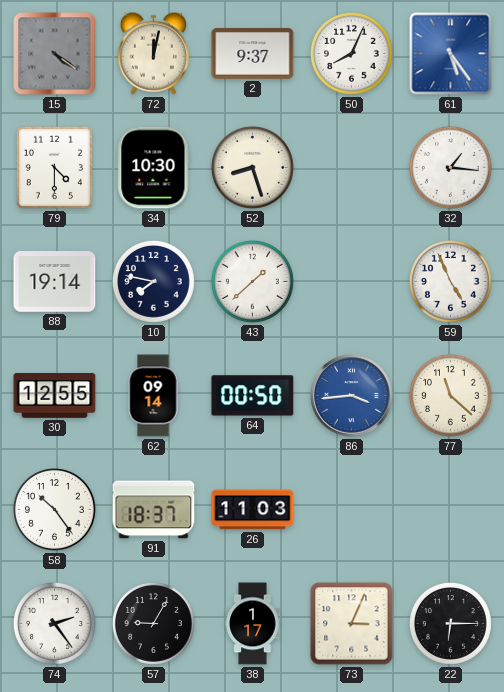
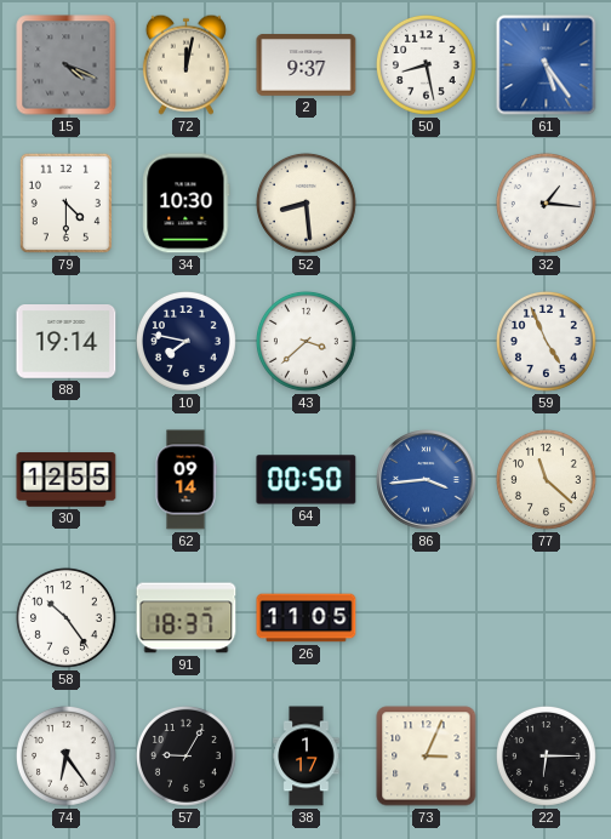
15: 4:21 -> 4:19 (67, 65)
50: 8:04 -> 8:28 (426, 64)
52: 8:27 -> 8:29 (305, 202)
43: 1:38 -> 3:38 (305, 341)
26: 11:03 -> 11:05 (307, 618)
74: 2:24 -> 6:24 (65, 755)
